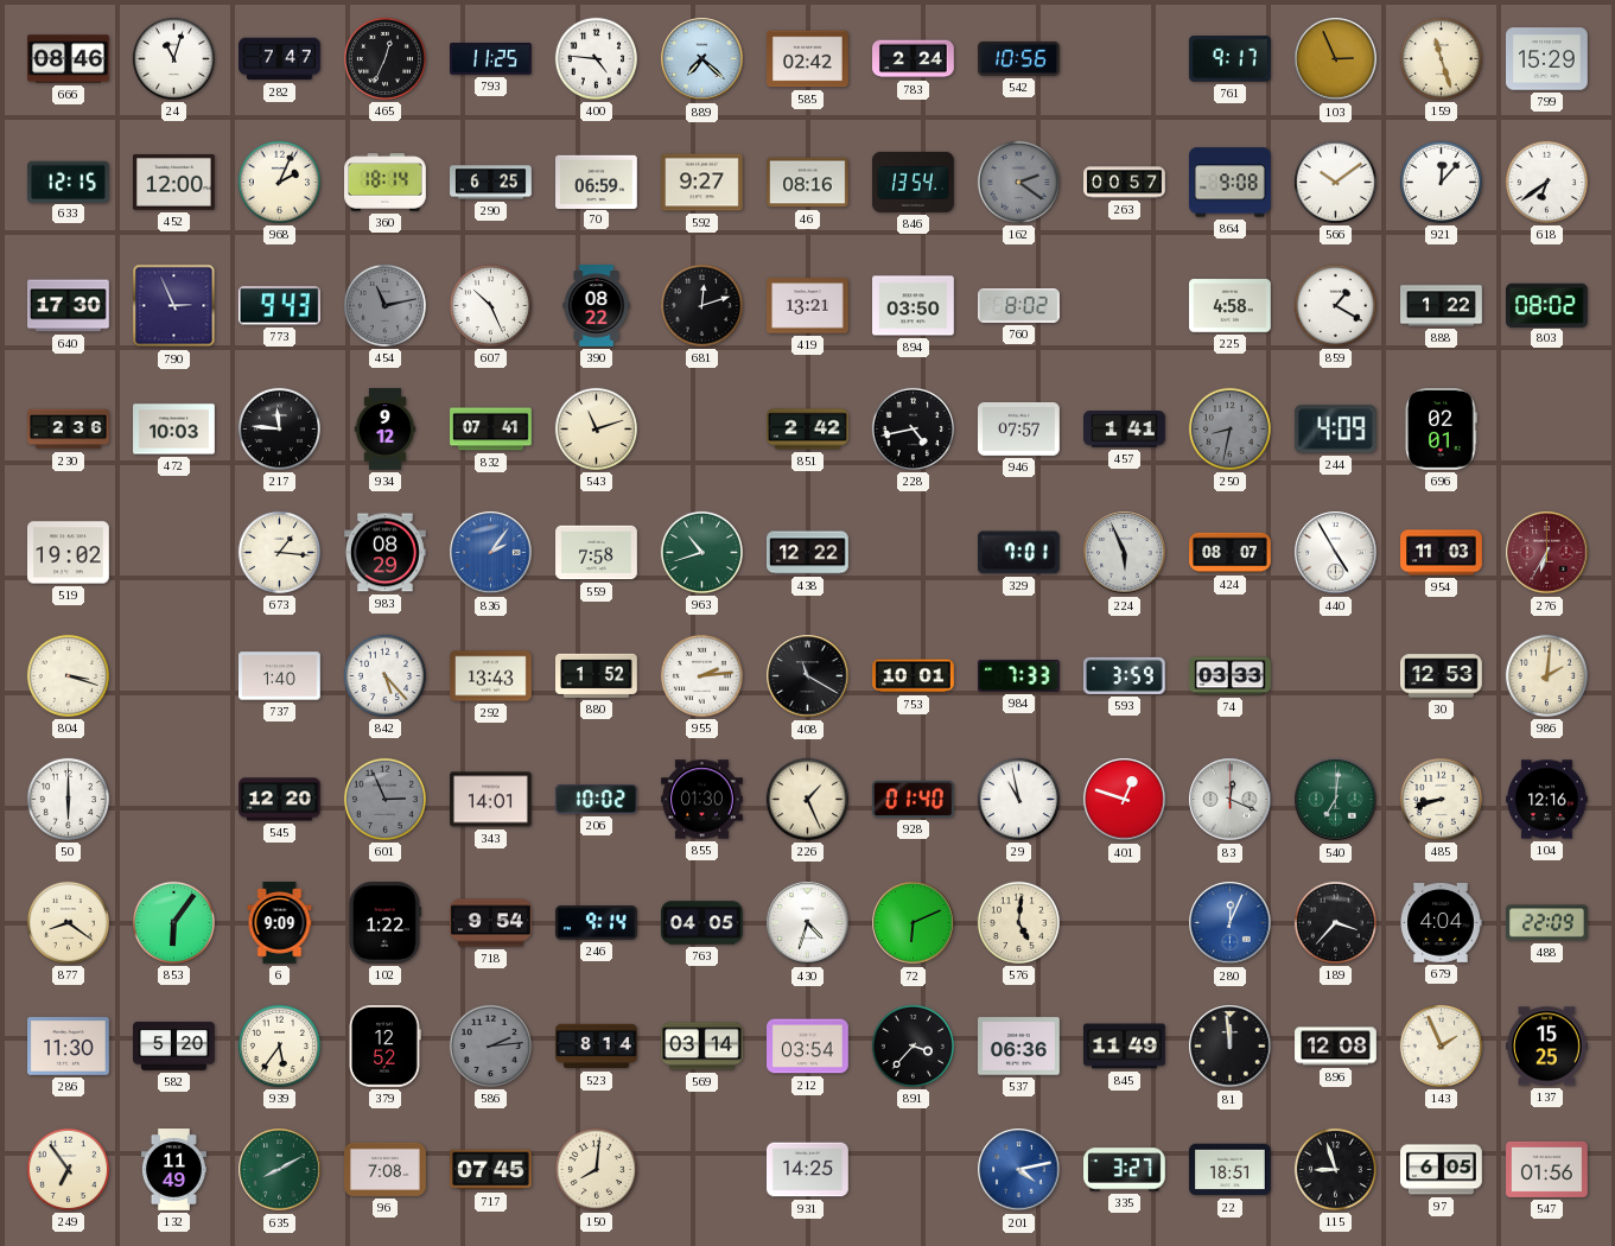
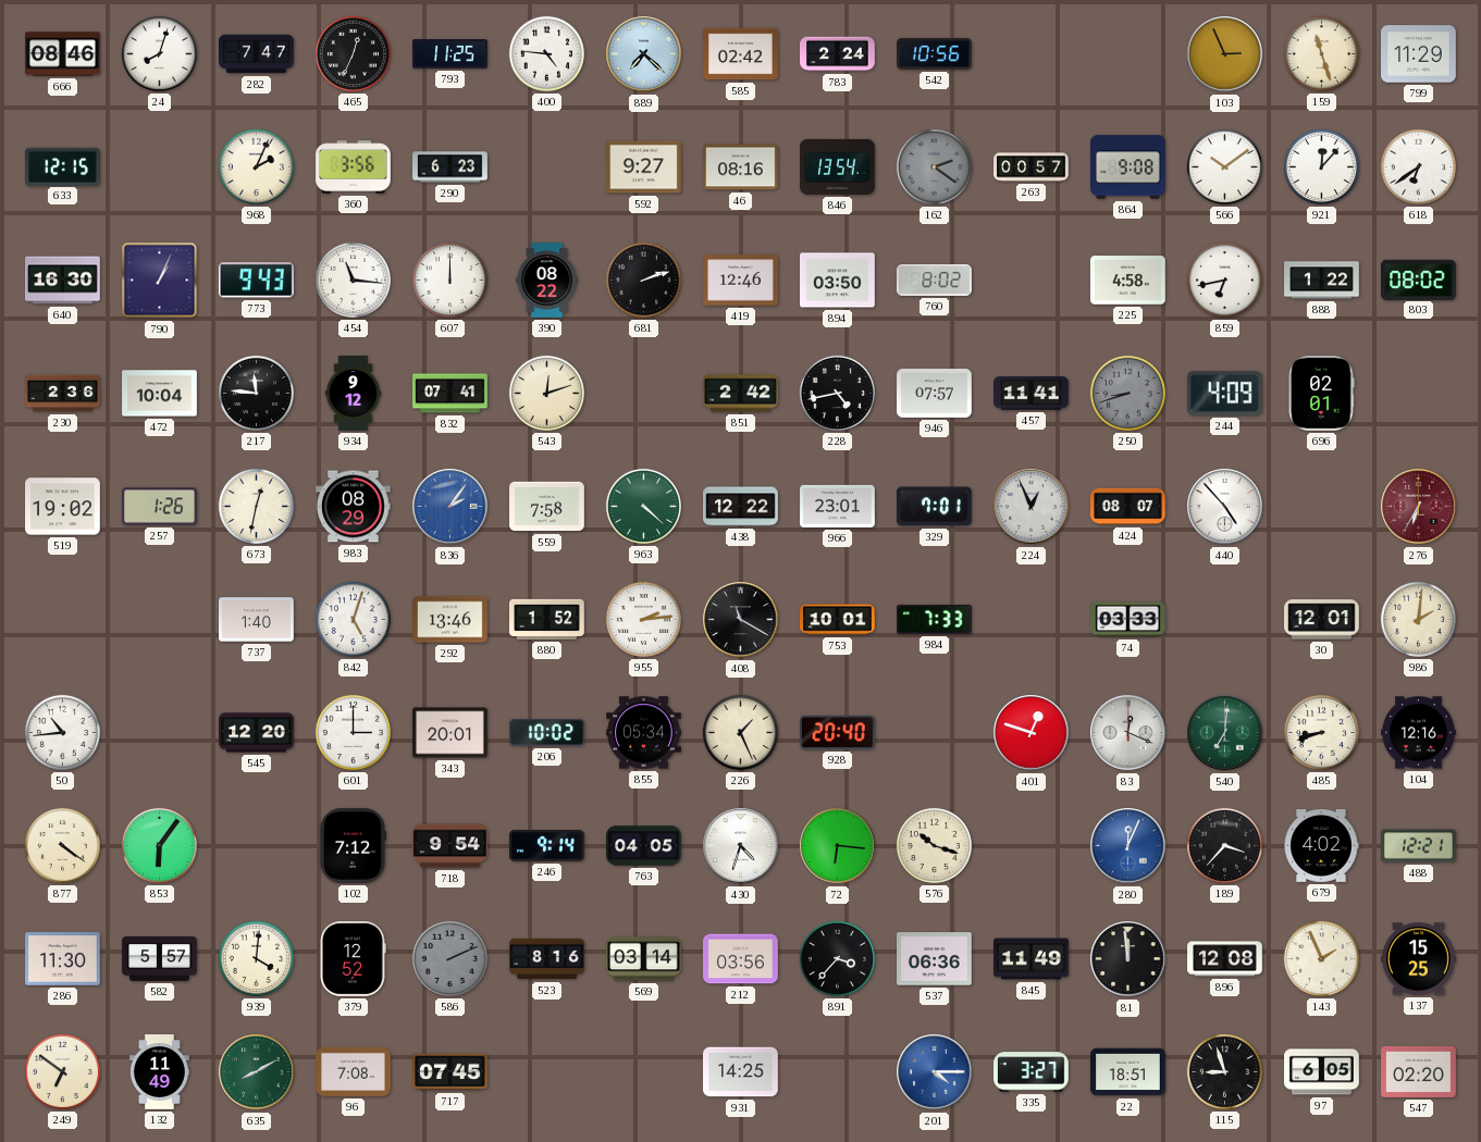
24: 11:03 -> 8:03 (159, 53)
761: 9:17 -> none (1231, 59)
799: 15:29 -> 11:29 (1419, 54)
452: 12:00 -> none (174, 183)
360: 18:14 -> 3:56 (354, 167)
290: 6:25 -> 6:23 (451, 167)
70: 06:59 -> none (597, 182)
640: 17:30 -> 16:30 (63, 281)
790: 2:56 -> 1:04 (160, 281)
454: 11:13 -> 11:16 (353, 280)
454 dial: grey -> white (353, 280)
607: 10:26 -> 12:00 (449, 280)
681: 12:12 -> 2:12 (643, 280)
419: 13:21 -> 12:46 (741, 281)
859: 1:20 -> 6:43 (1224, 280)
472: 10:03 -> 10:04 (160, 394)
543: 11:12 -> 12:12 (546, 393)
457: 1:41 -> 11:41 (1032, 394)
250: 8:32 -> 8:42 (1127, 393)
257: none -> 1:26 (160, 507)
673: 1:16 -> 12:32 (256, 506)
963: 10:42 -> 4:22 (643, 506)
966: none -> 23:01 (838, 506)
224: 5:56 -> 12:56 (1032, 507)
440: 4:55 -> 4:53 (1225, 507)
954: 11:03 -> none (1442, 553)
804: 3:18 -> none (68, 675)
842: 5:23 -> 5:03 (353, 619)
292: 13:43 -> 13:46 (451, 620)
593: 3:59 -> none (1125, 675)
30: 12:53 -> 12:01 (1322, 620)
50: 6:00 -> 10:44 (62, 732)
601: 2:56 -> 3:00 (353, 732)
601 dial: grey -> white (353, 732)
343: 14:01 -> 20:01 (451, 733)
855: 01:30 -> 05:34 (644, 733)
928: 01:40 -> 20:40 (838, 732)
29: 10:58 -> none (1018, 799)
877: 8:21 -> 4:21 (62, 845)
6: 9:09 -> none (280, 923)
102: 1:22 -> 7:12 (353, 846)
72: 6:11 -> 6:16 (838, 846)
576: 5:01 -> 10:18 (934, 845)
679: 4:04 -> 4:02 (1321, 846)
488: 22:09 -> 12:21 (1419, 846)
582: 5:20 -> 5:57 (160, 958)
939: 5:36 -> 4:01 (256, 958)
586: 2:14 -> 2:11 (449, 958)
523: 8:14 -> 8:16 (547, 959)
212: 03:54 -> 03:56 (741, 959)
249: 6:54 -> 6:51 (62, 1071)
150: 8:01 -> none (596, 1169)
201: 4:13 -> 4:15 (935, 1072)
547: 01:56 -> 02:20 (1419, 1071)
